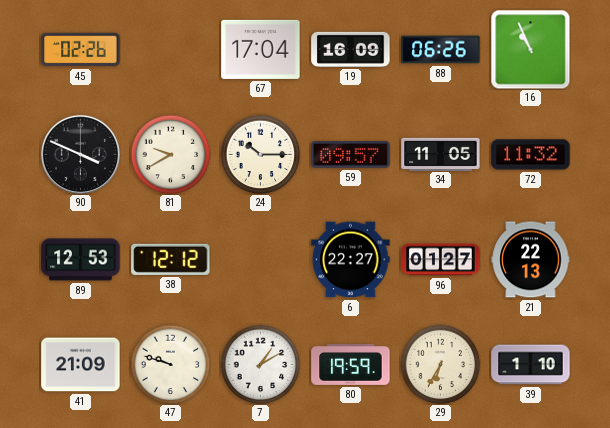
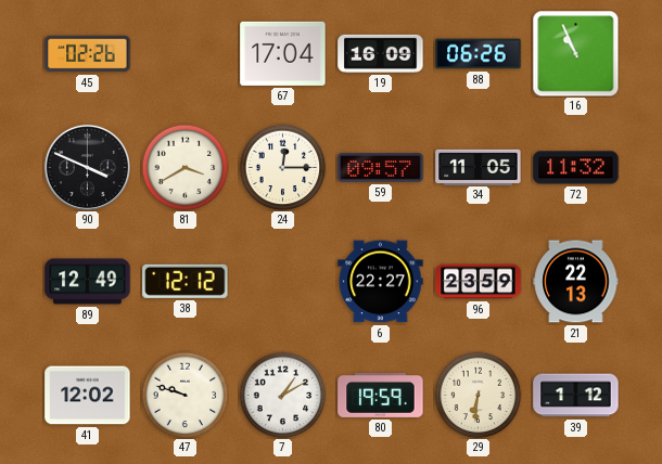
81: 9:40 -> 3:40 (184, 167)
24: 10:15 -> 12:15 (282, 167)
89: 12:53 -> 12:49 (88, 282)
96: 01:27 -> 23:59 (479, 282)
41: 21:09 -> 12:02 (88, 396)
29: 6:35 -> 6:31 (478, 395)
39: 1:10 -> 1:12 (576, 396)
